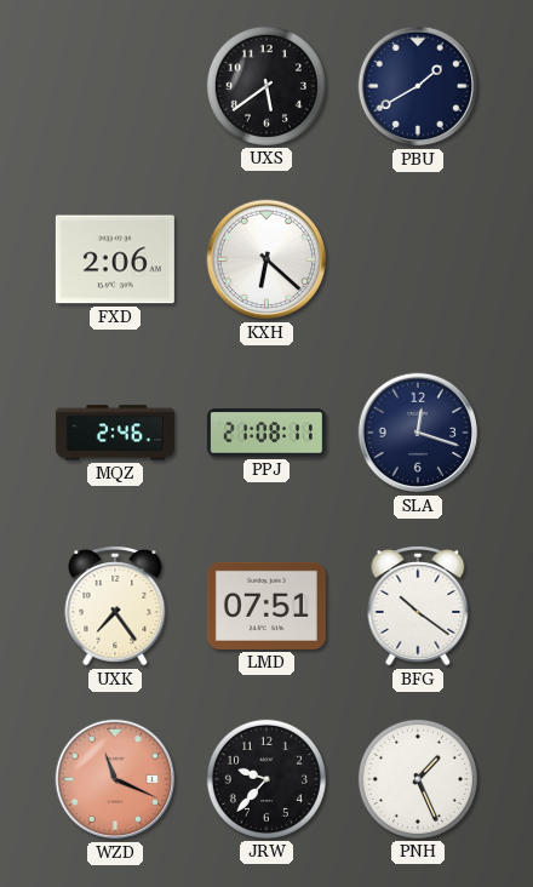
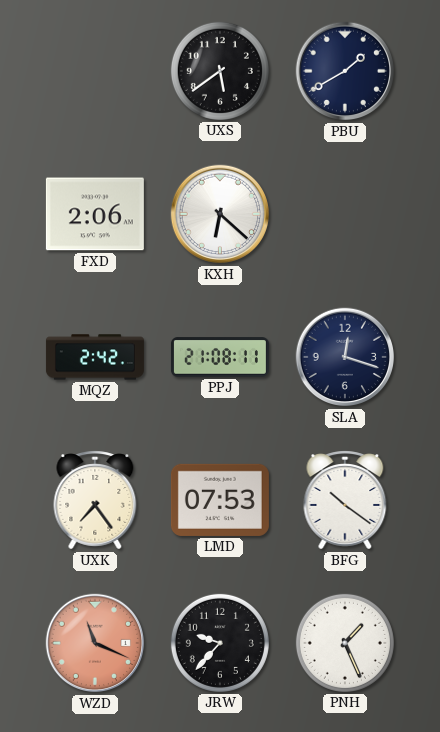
MQZ: 2:46 -> 2:42 (95, 357)
LMD: 07:51 -> 07:53 (220, 500)
